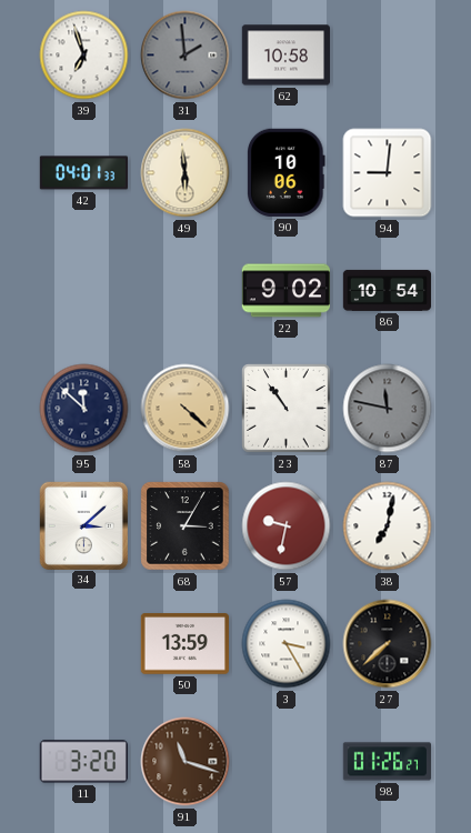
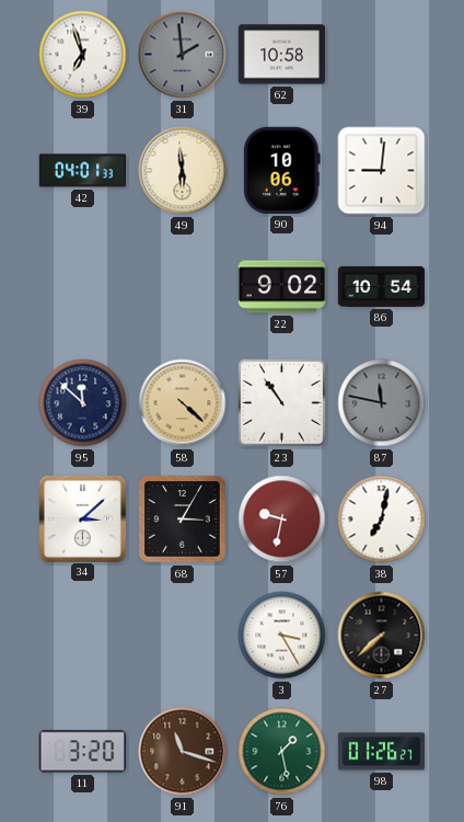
50: 13:59 -> none (184, 644)
76: none -> 1:28 (282, 752)
